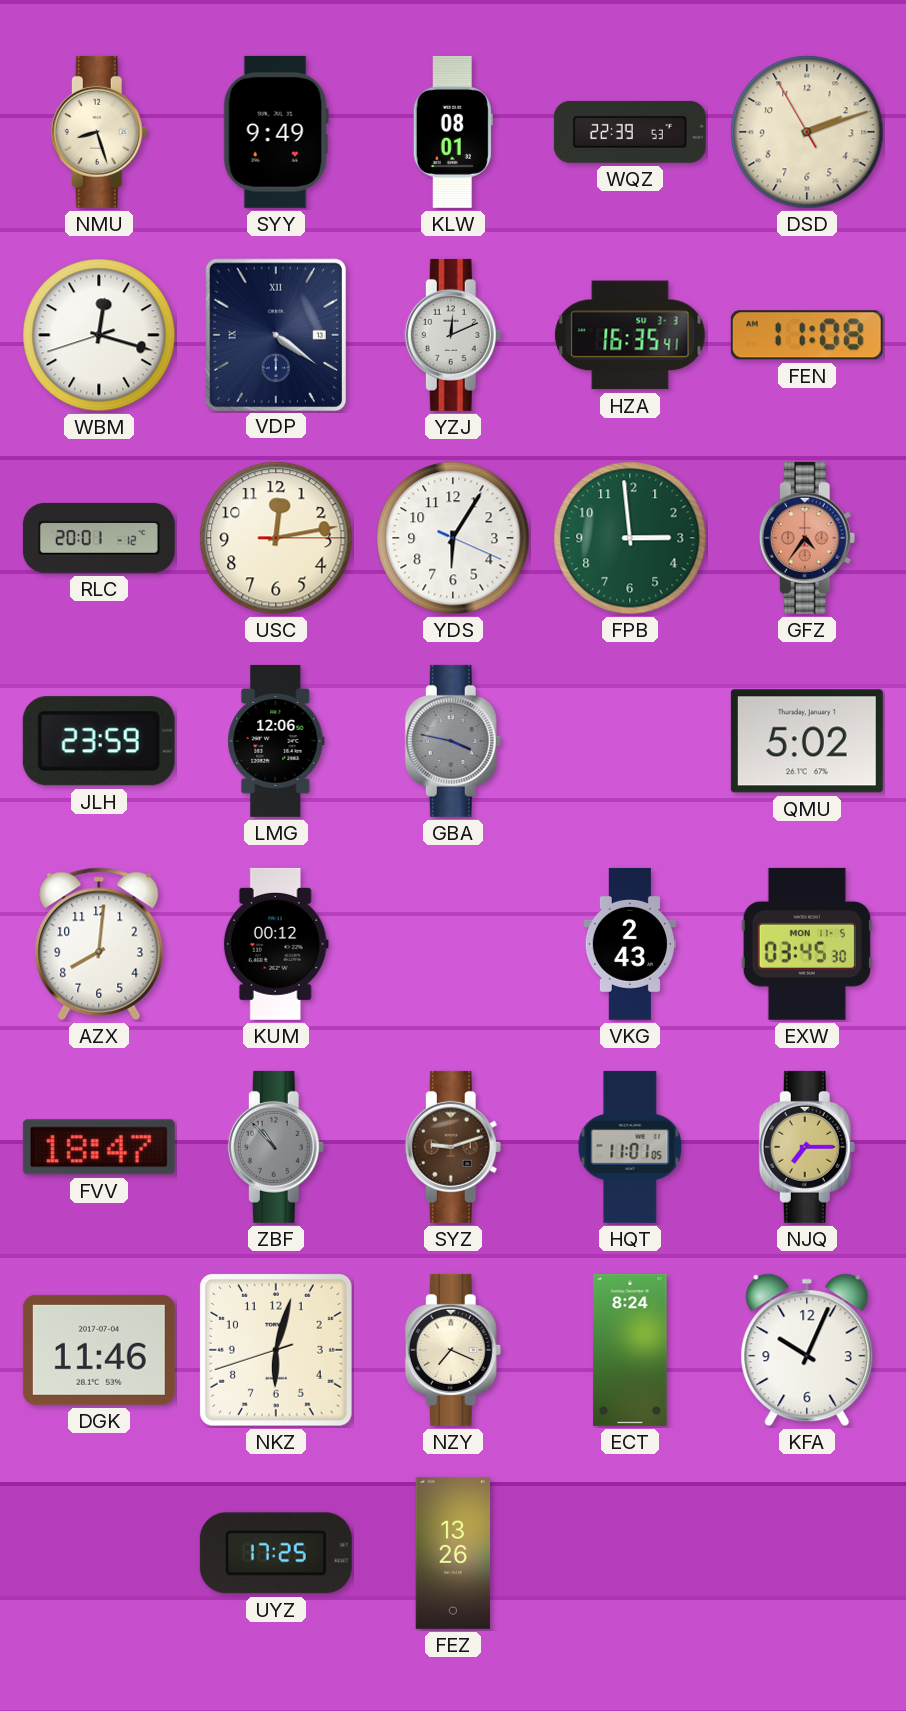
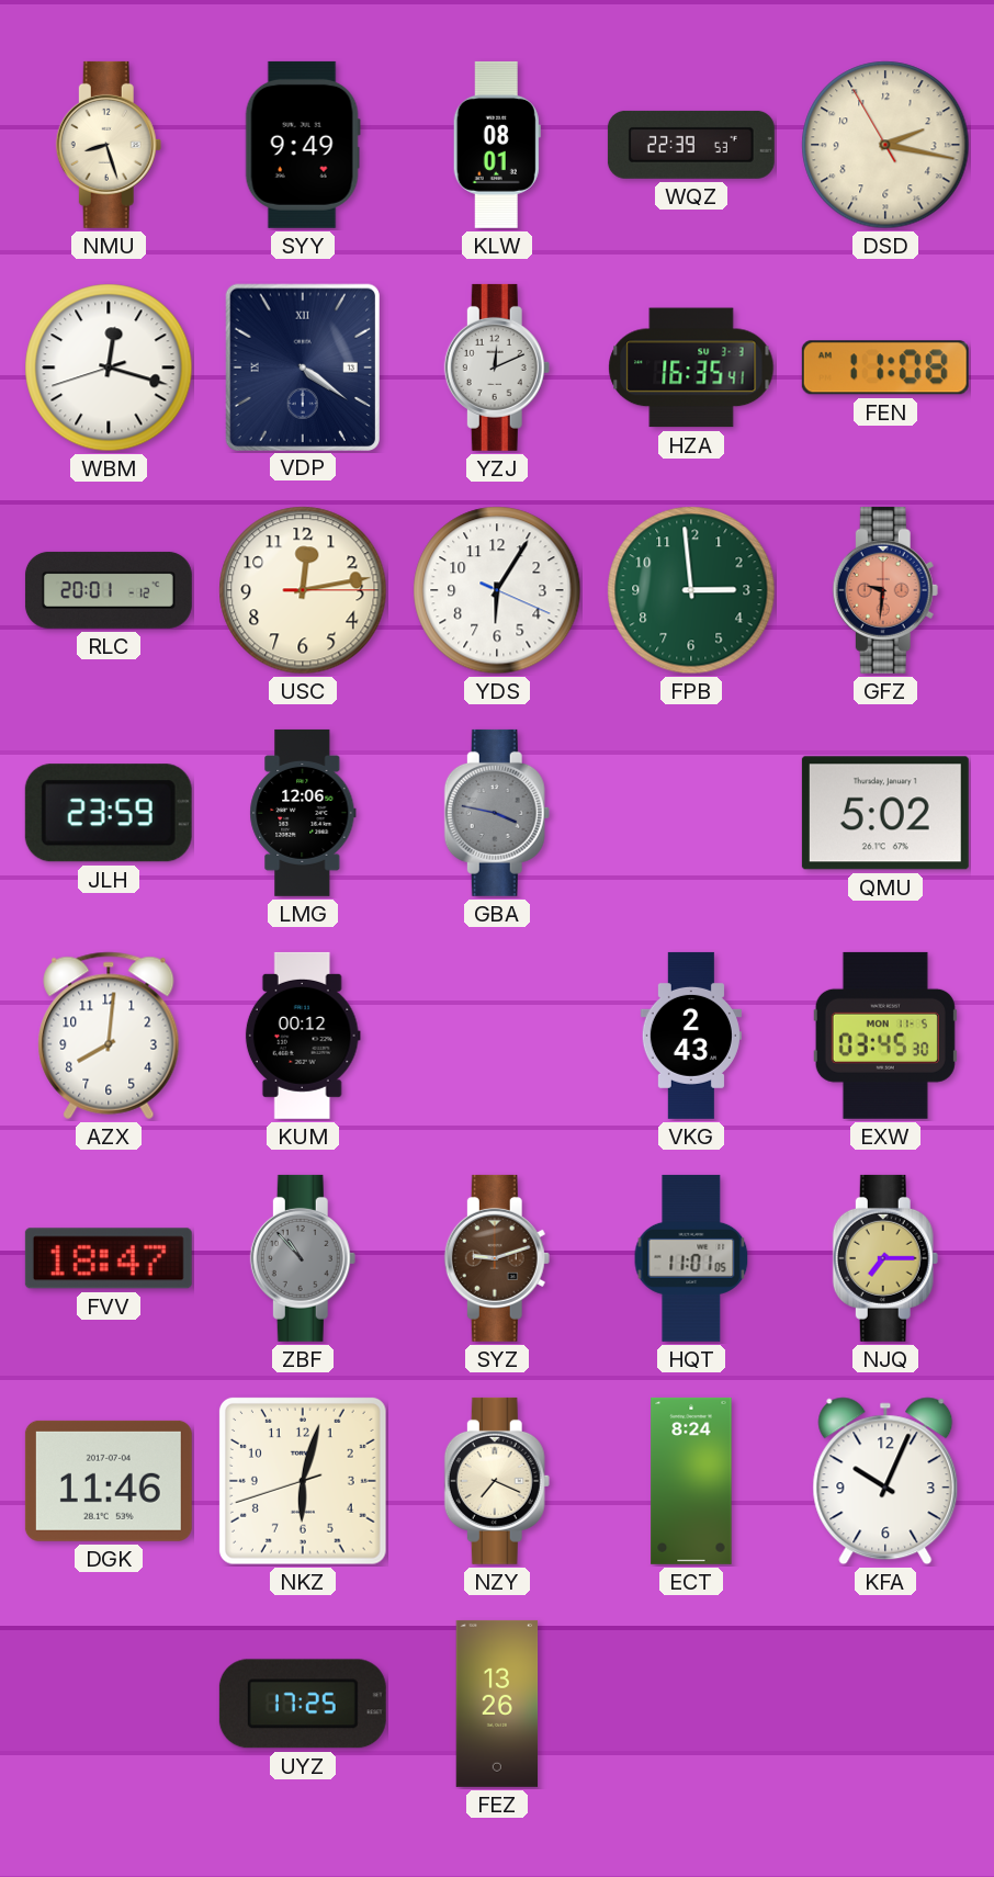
DSD: 2:11 -> 2:16 (885, 145)
GFZ: 4:36 -> 9:31 (885, 590)
